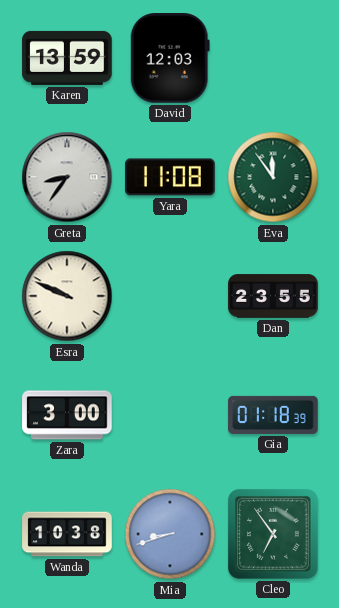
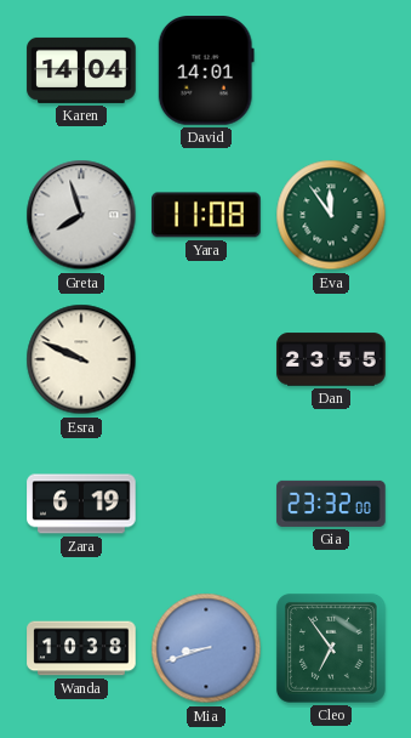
Karen: 13:59 -> 14:04 (81, 70)
David: 12:03 -> 14:01 (206, 72)
Greta: 8:36 -> 7:57 (81, 215)
Zara: 3:00 -> 6:19 (81, 504)
Gia: 01:18 -> 23:32 (331, 504)
